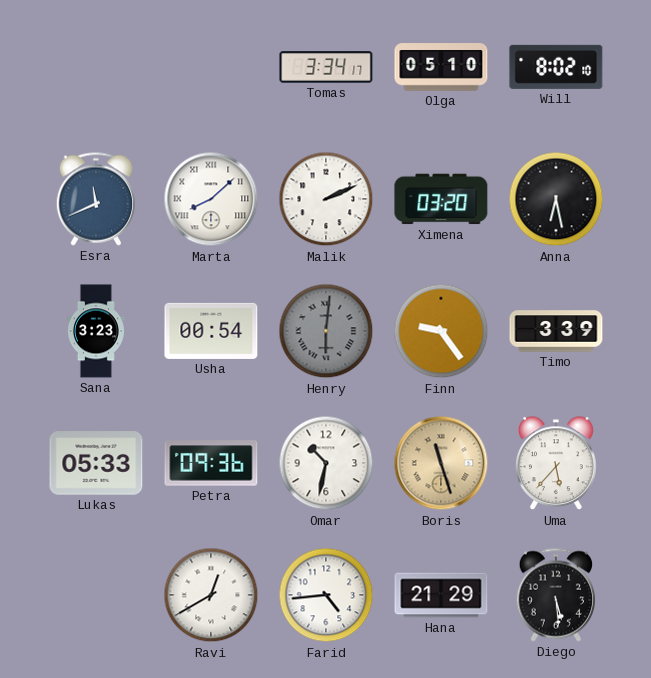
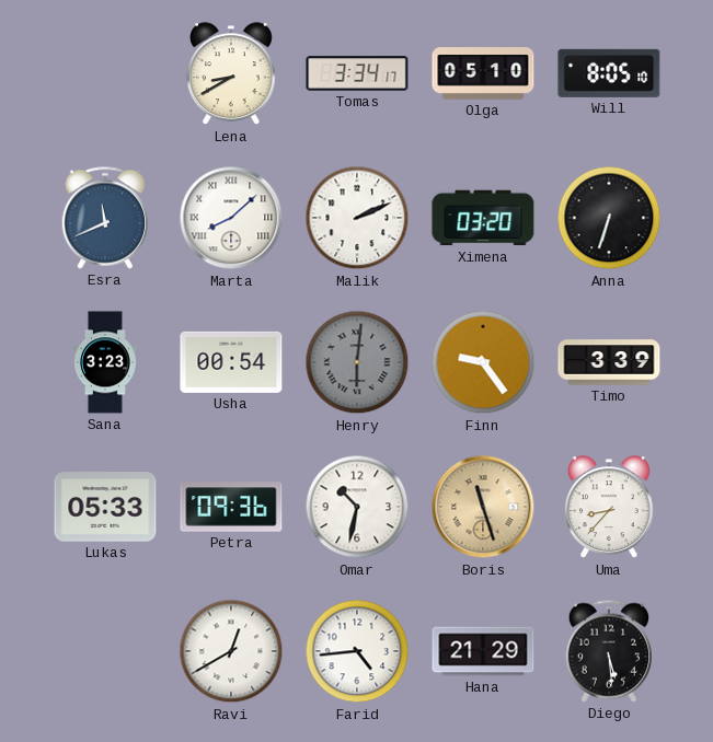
Lena: none -> 8:40 (232, 74)
Will: 8:02 -> 8:05 (609, 73)
Anna: 6:28 -> 6:33 (609, 218)
Uma: 5:37 -> 8:37 (610, 508)
